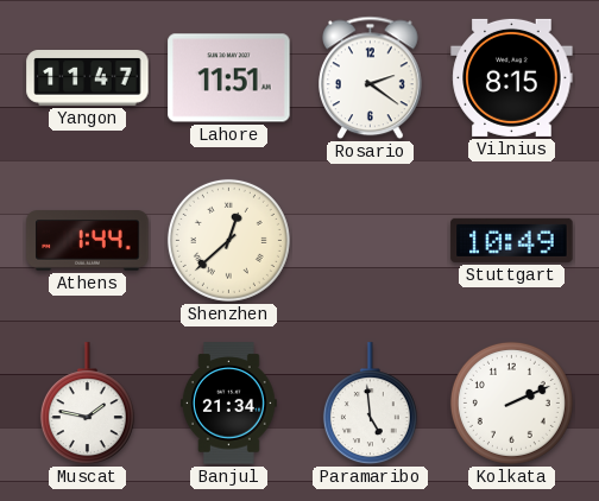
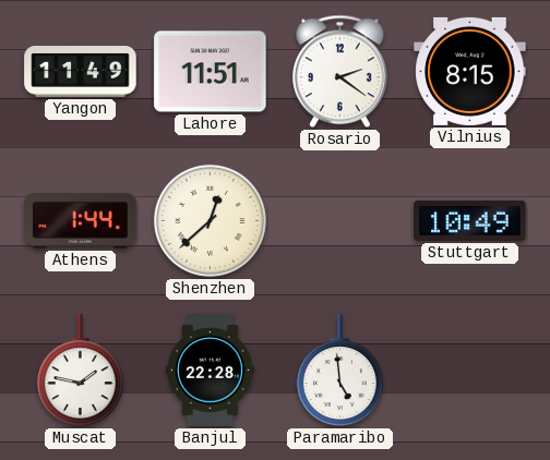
Yangon: 11:47 -> 11:49 (81, 72)
Banjul: 21:34 -> 22:28 (210, 371)
Kolkata: 2:11 -> none (511, 402)
